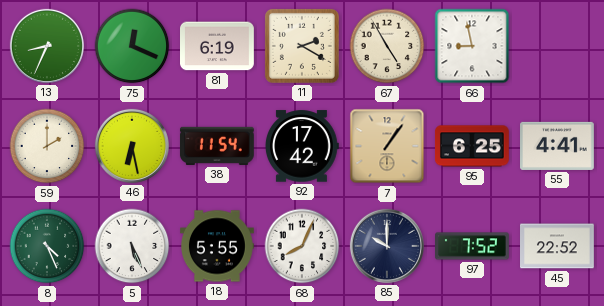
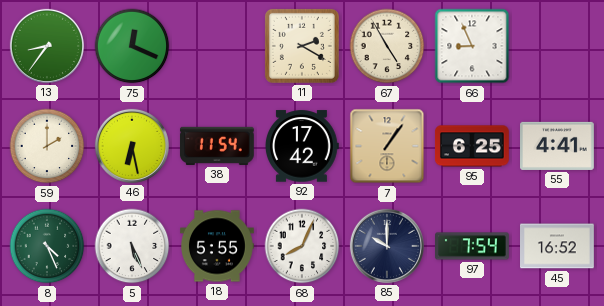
13: 8:34 -> 8:36 (47, 46)
81: 6:19 -> none (218, 46)
66: 8:58 -> 8:56 (472, 46)
97: 7:52 -> 7:54 (473, 246)
45: 22:52 -> 16:52 (558, 246)
